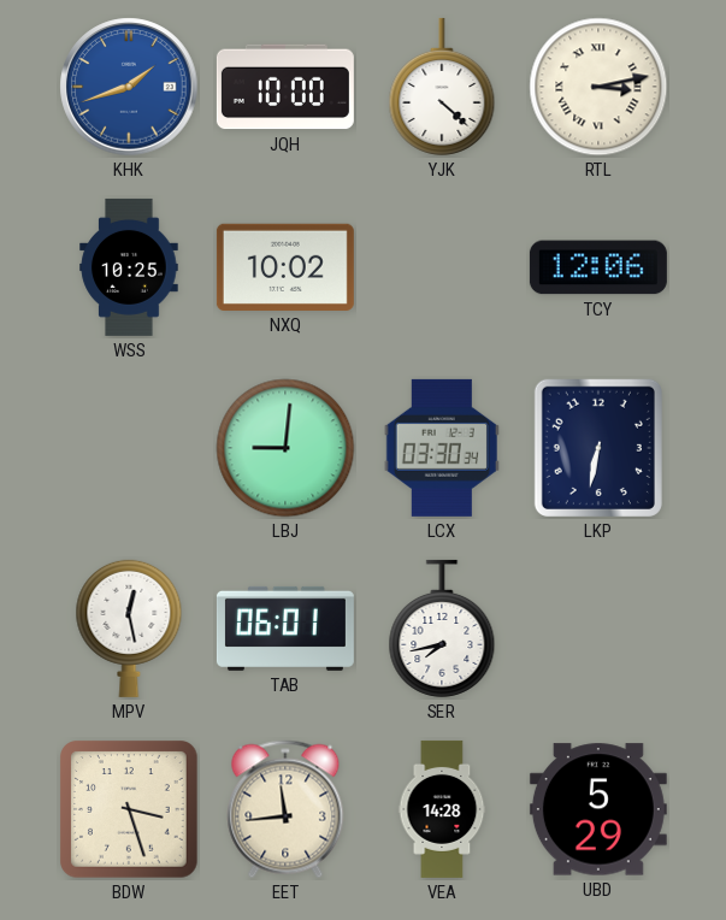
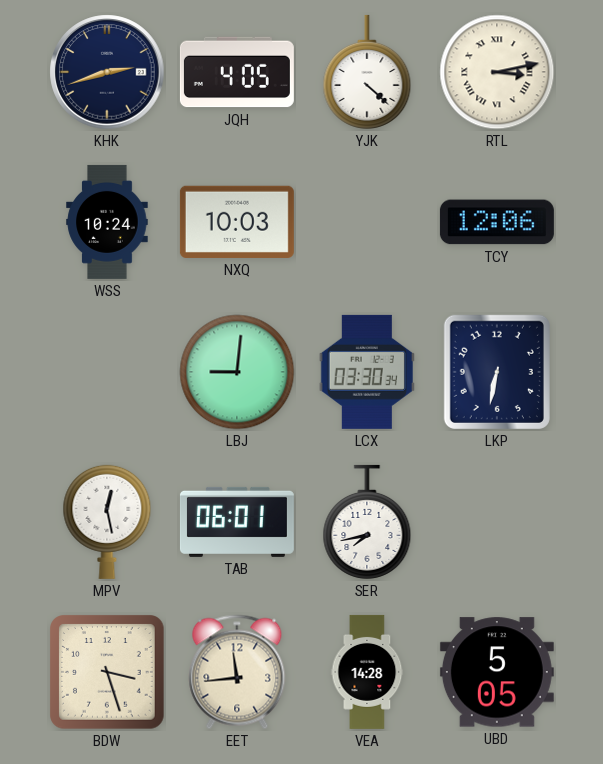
KHK: 1:42 -> 2:42 (107, 72)
KHK dial: blue -> navy (107, 72)
JQH: 10:00 -> 4:05 (237, 72)
WSS: 10:25 -> 10:24 (107, 222)
NXQ: 10:02 -> 10:03 (237, 222)
UBD: 5:29 -> 5:05 (497, 672)
